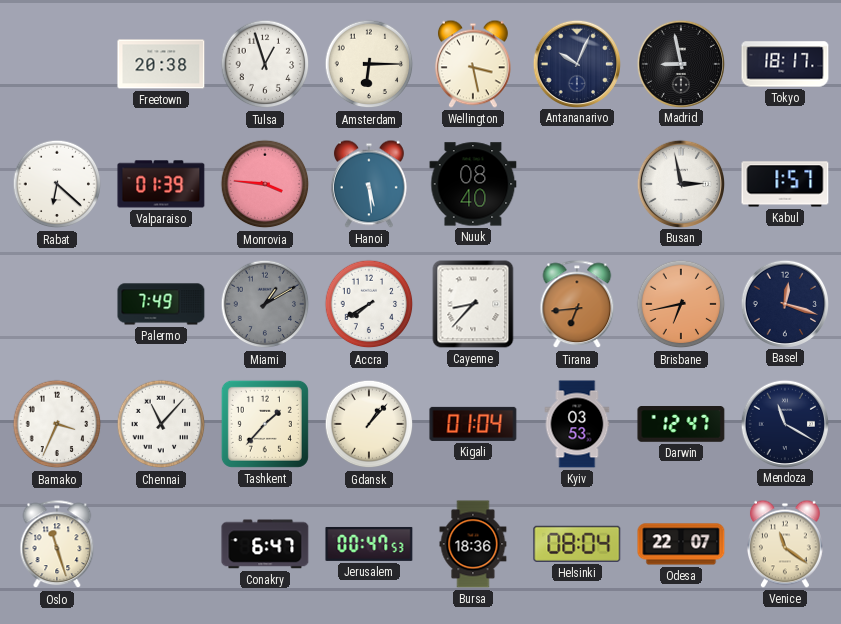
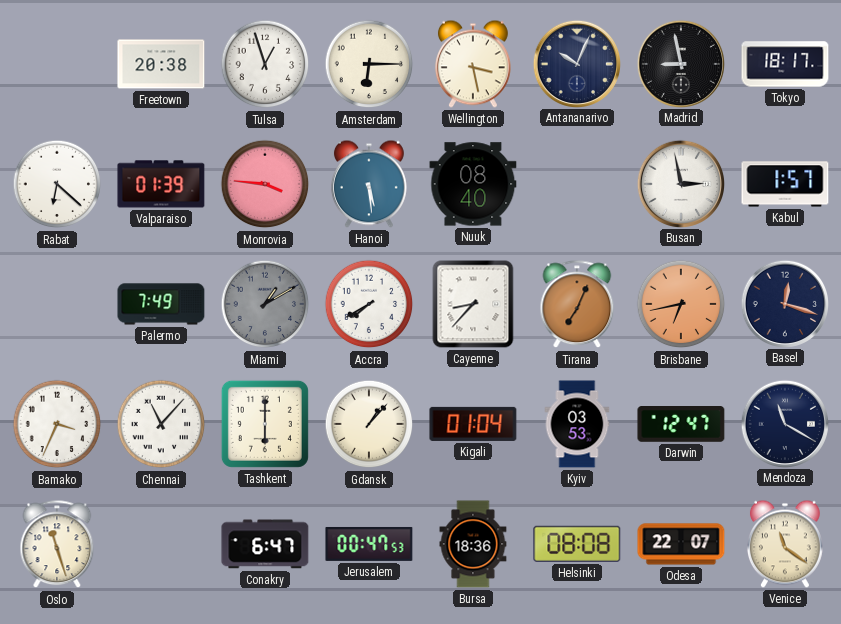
Tirana: 6:44 -> 7:04 (577, 305)
Tashkent: 1:37 -> 6:00 (265, 424)
Helsinki: 08:04 -> 08:08 (577, 544)
